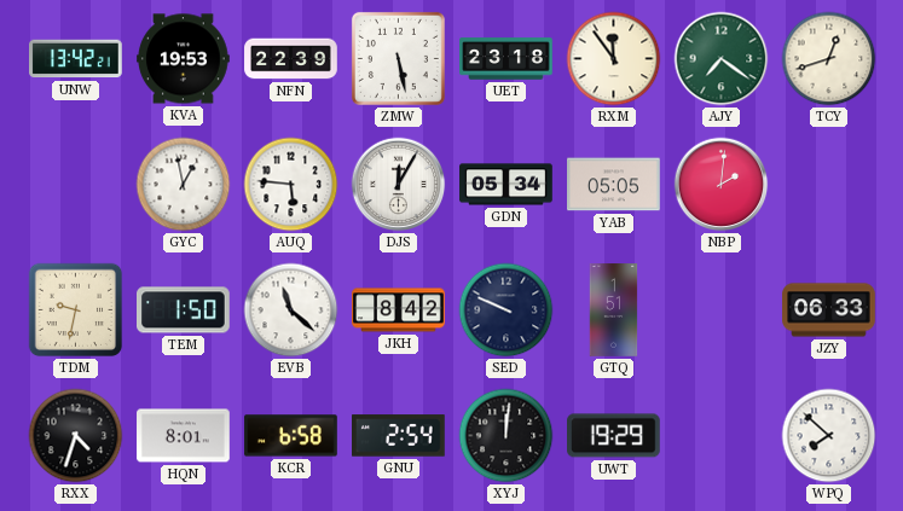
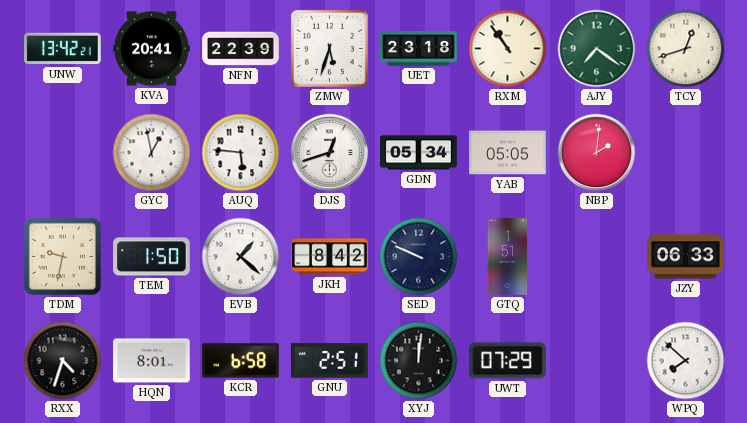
KVA: 19:53 -> 20:41 (152, 49)
ZMW: 5:28 -> 5:33 (329, 48)
RXM: 11:54 -> 10:54 (508, 49)
DJS: 12:05 -> 12:42 (330, 153)
EVB: 11:22 -> 1:22 (241, 257)
GNU: 2:54 -> 2:51 (330, 361)
UWT: 19:29 -> 07:29 (508, 361)
